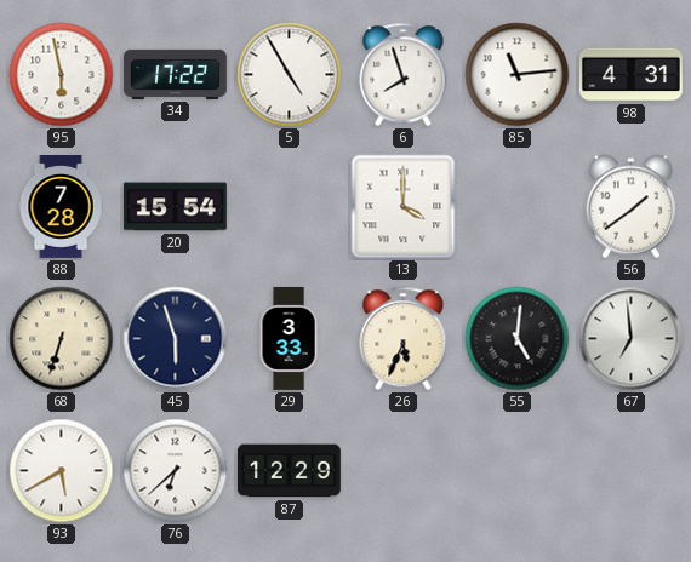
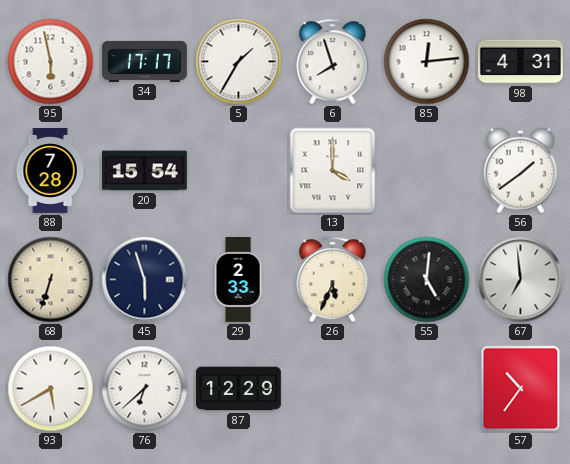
34: 17:22 -> 17:17 (144, 61)
5: 4:55 -> 1:35 (239, 62)
85: 11:14 -> 12:14 (427, 62)
29: 3:33 -> 2:33 (238, 280)
57: none -> 10:36 (521, 389)
